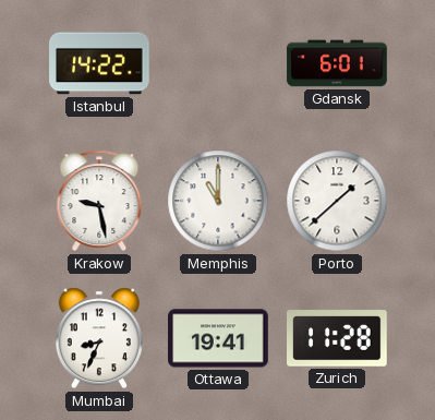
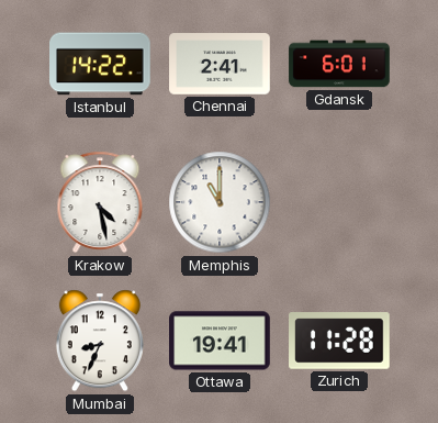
Chennai: none -> 2:41 (220, 64)
Krakow: 9:28 -> 4:28 (100, 202)
Porto: 1:38 -> none (337, 201)
